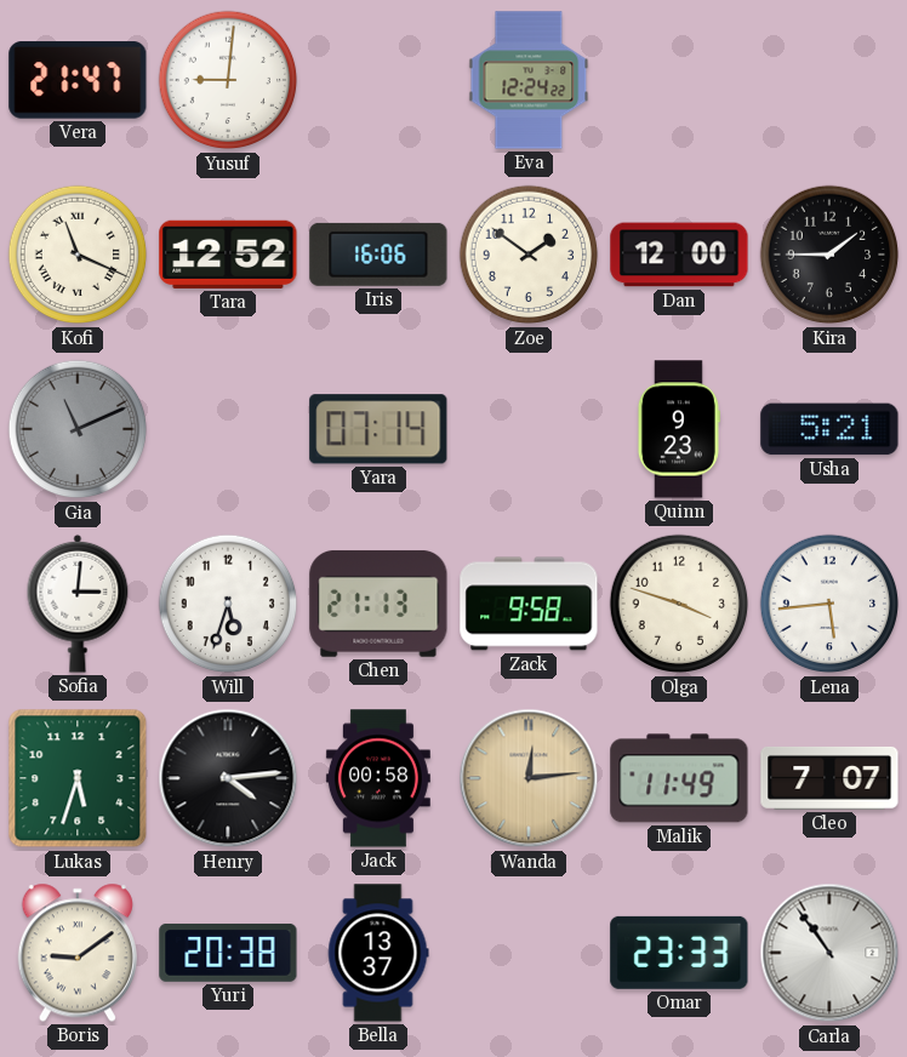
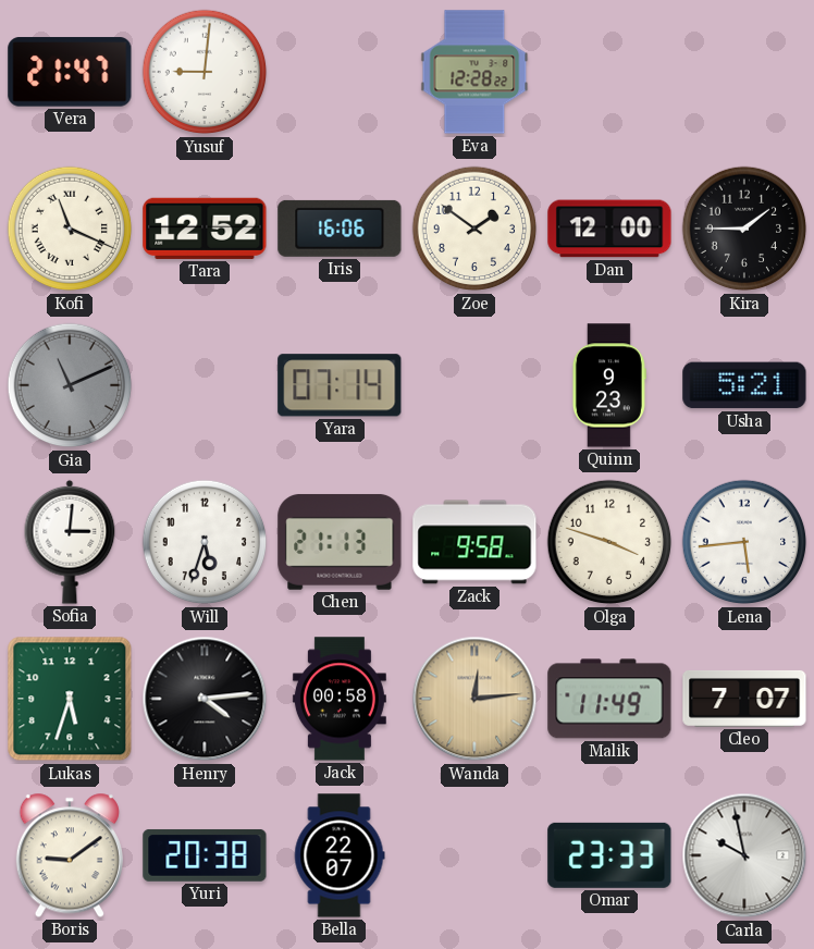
Eva: 12:24 -> 12:28 (474, 72)
Bella: 13:37 -> 22:07 (340, 855)
Carla: 10:54 -> 9:58 (744, 855)
